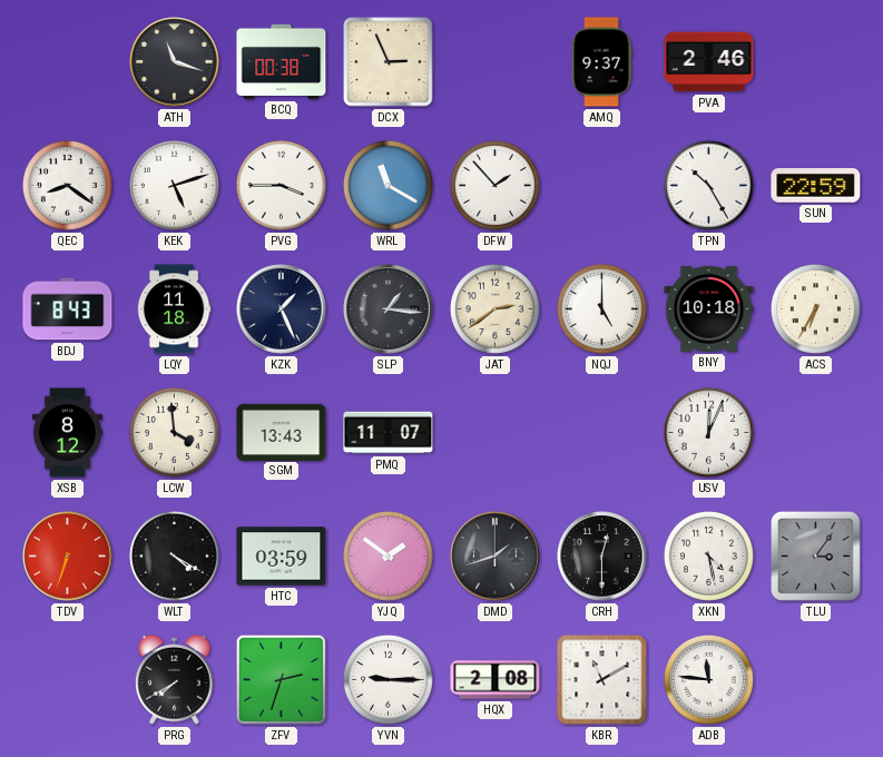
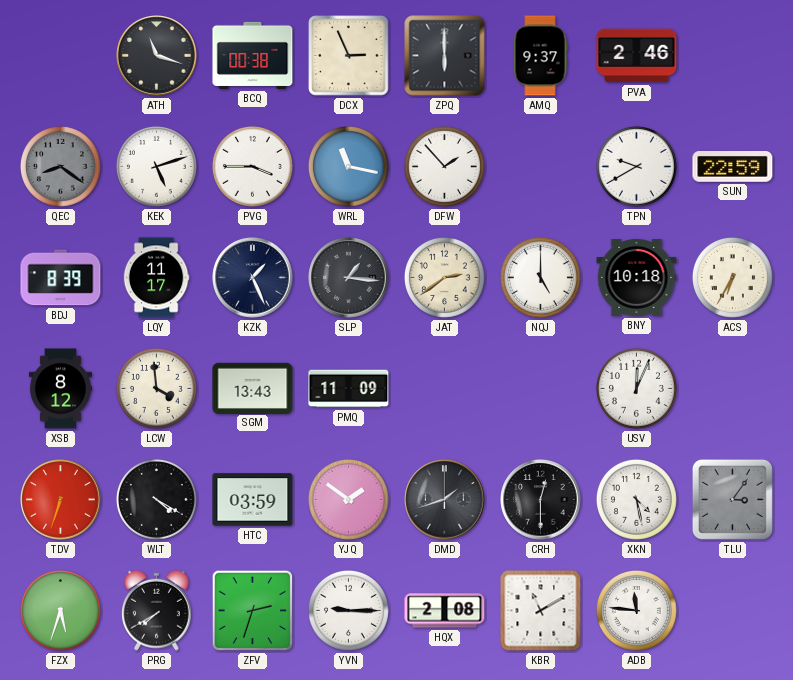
ZPQ: none -> 6:00 (445, 56)
QEC dial: white -> grey (60, 166)
WRL: 11:20 -> 11:17 (348, 166)
TPN: 10:25 -> 9:40 (636, 166)
BDJ: 8:43 -> 8:39 (61, 278)
LQY: 11:18 -> 11:17 (156, 278)
PMQ: 11:07 -> 11:09 (349, 389)
FZX: none -> 5:33 (60, 610)
